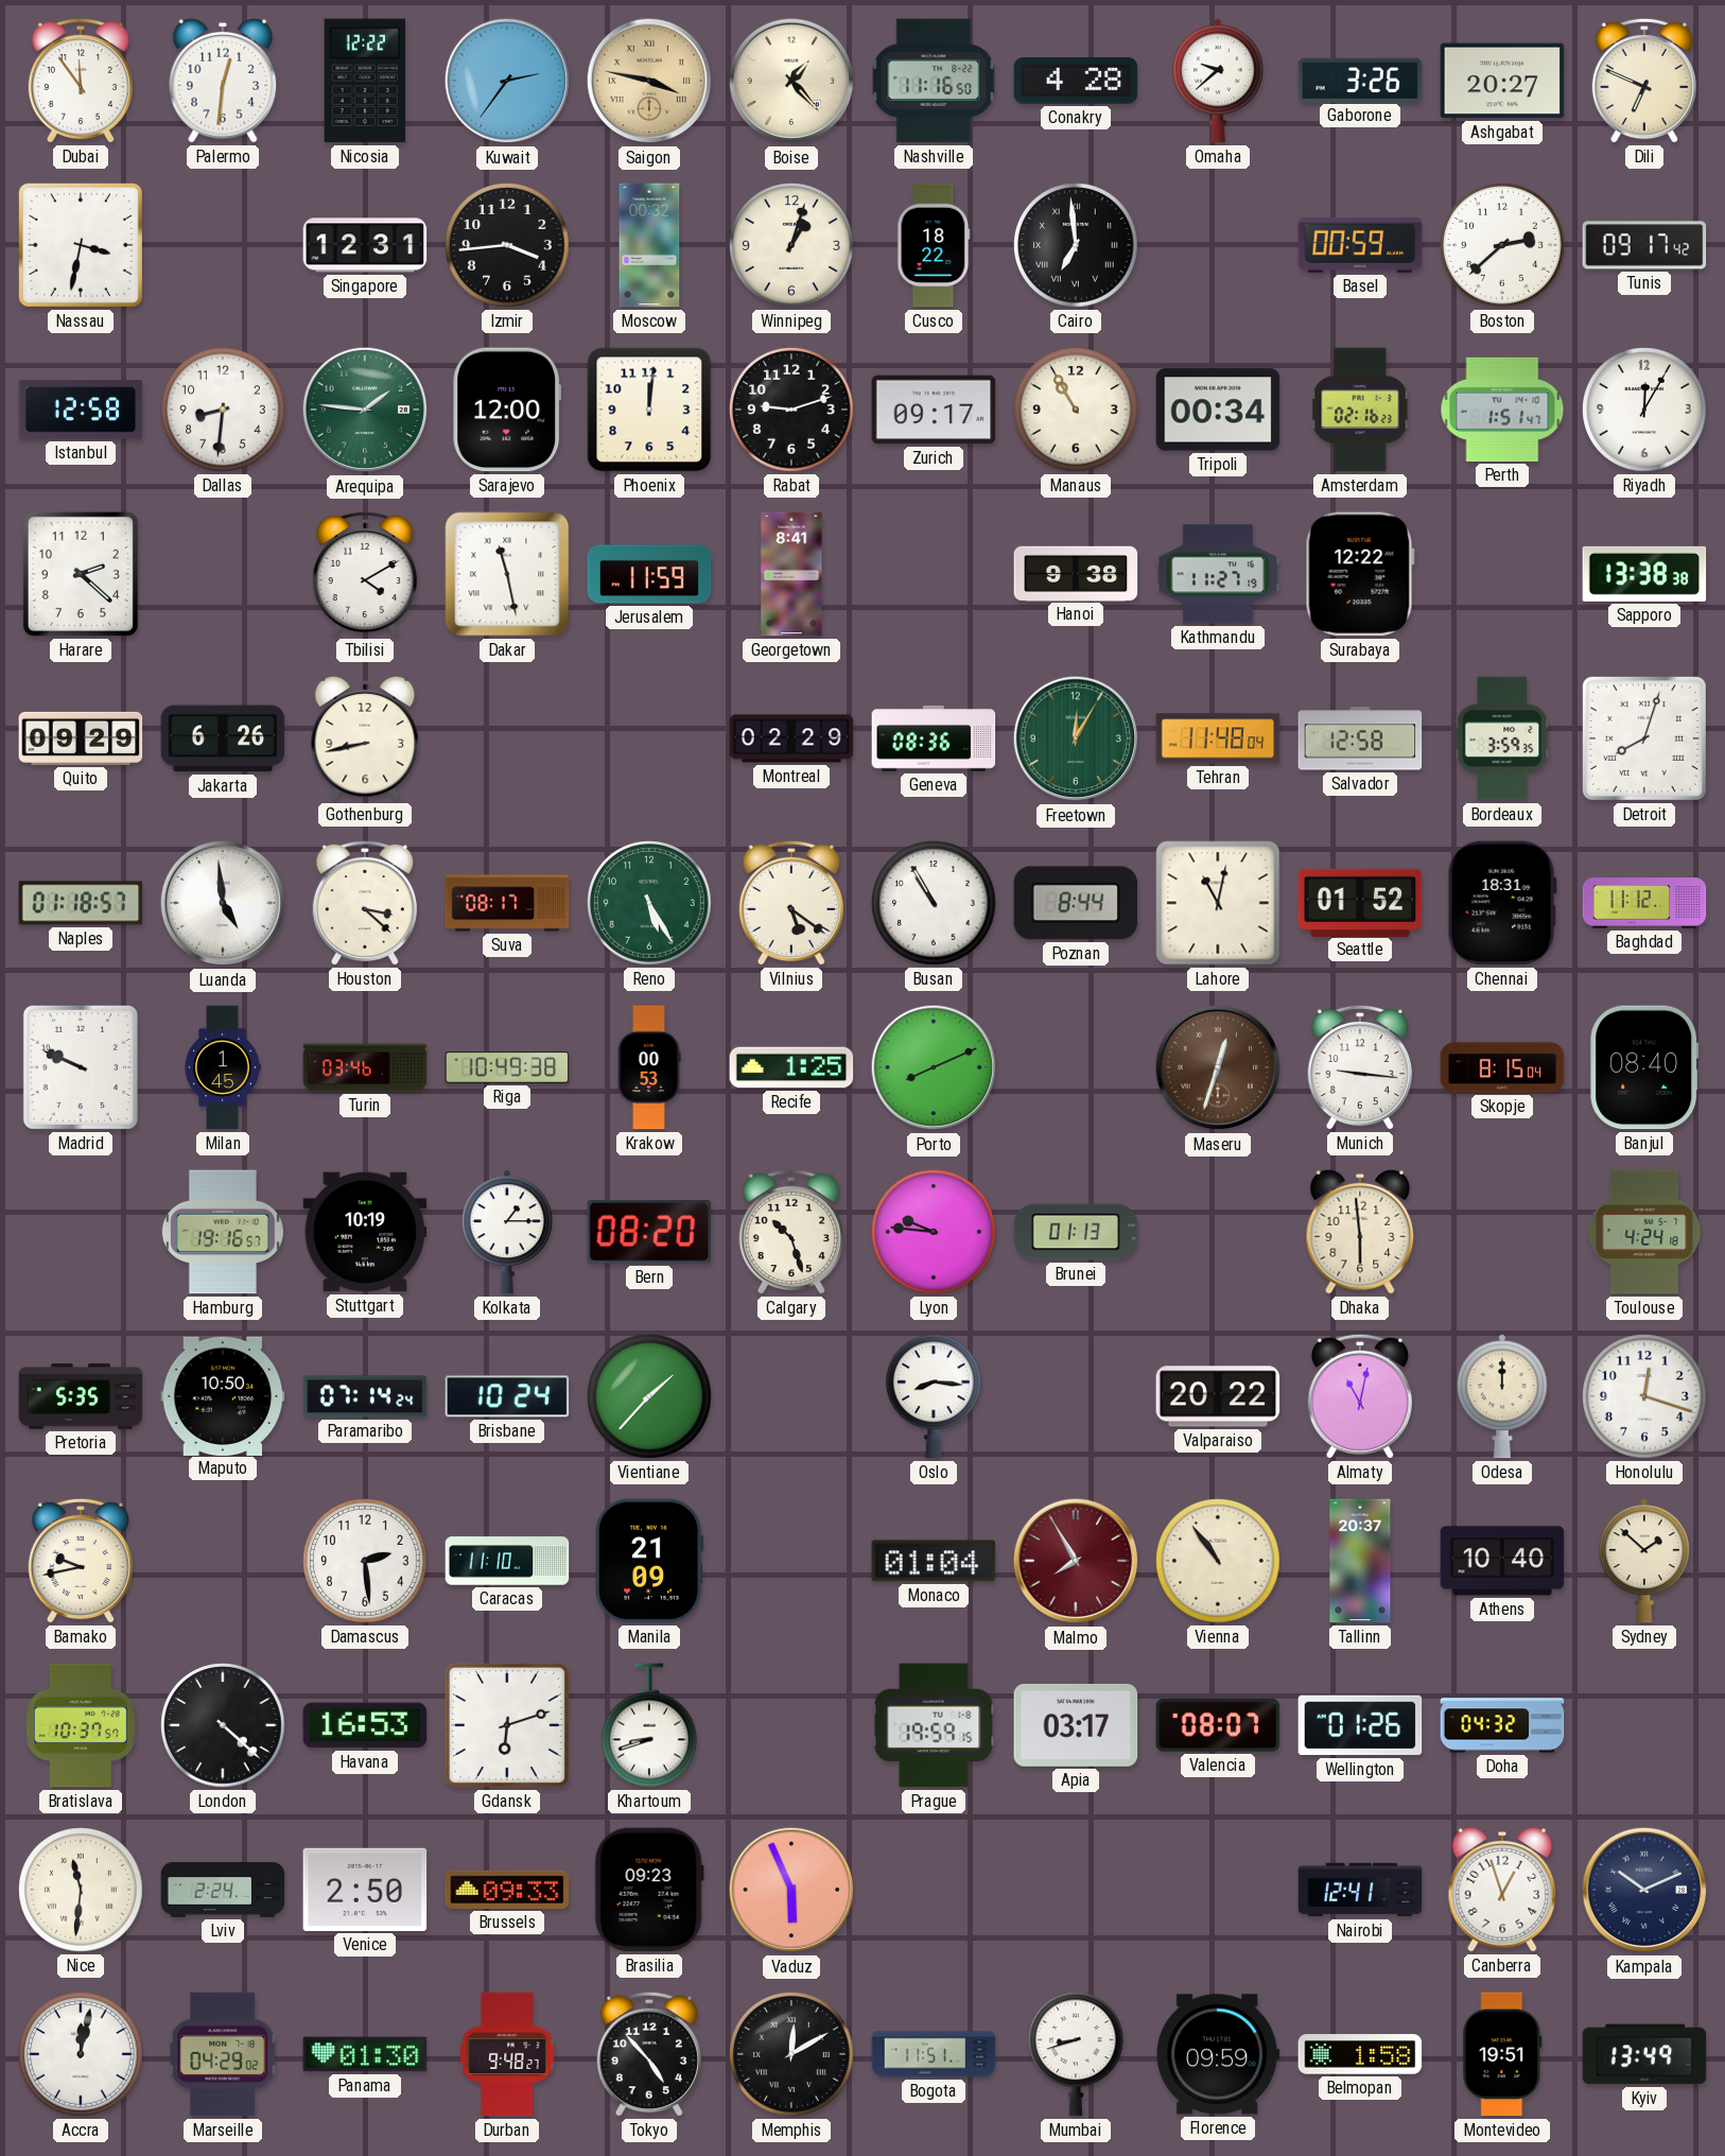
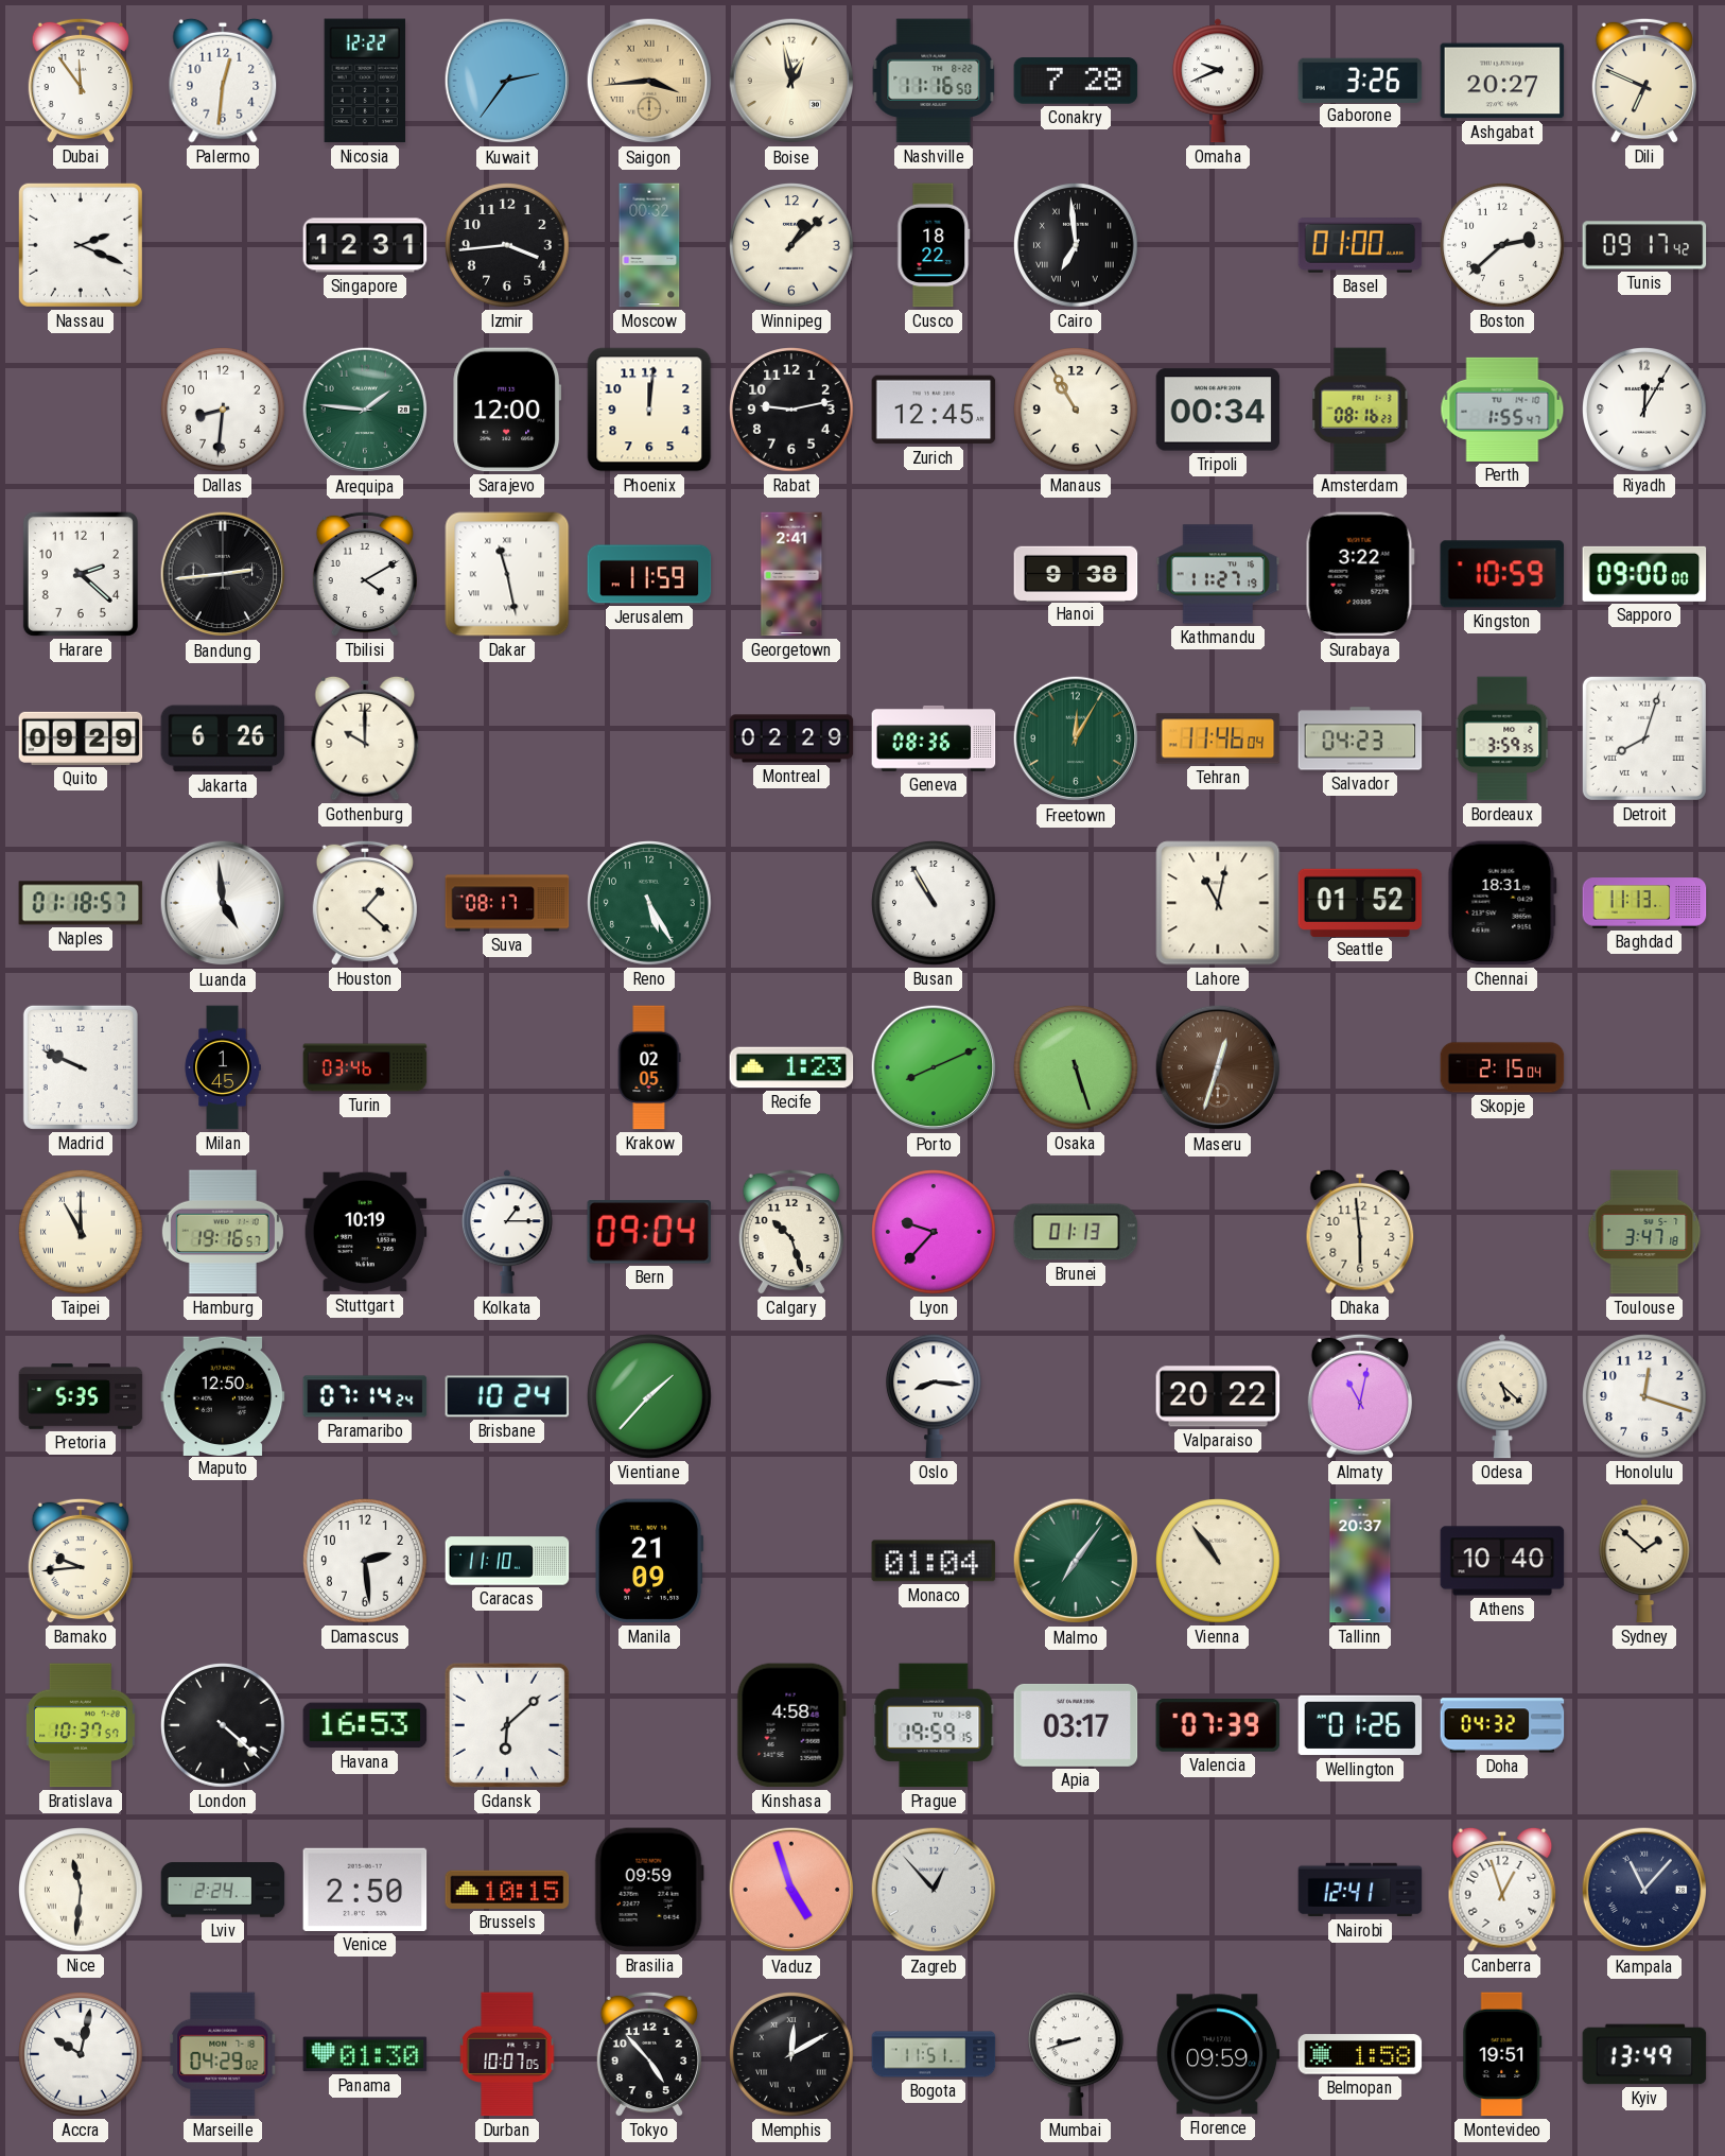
Saigon: 3:47 -> 3:44 (649, 81)
Boise: 1:23 -> 12:58 (791, 81)
Conakry: 4:28 -> 7:28 (1076, 81)
Omaha: 9:38 -> 9:41 (1218, 81)
Nassau: 3:32 -> 2:19 (81, 245)
Winnipeg: 1:03 -> 1:08 (791, 245)
Basel: 00:59 -> 01:00 (1360, 246)
Istanbul: 12:58 -> none (81, 410)
Rabat: 9:12 -> 9:13 (791, 410)
Zurich: 09:17 -> 12:45 (934, 410)
Amsterdam: 02:16 -> 08:16 (1360, 410)
Perth: 1:51 -> 1:55 (1502, 410)
Bandung: none -> 2:44 (223, 574)
Georgetown: 8:41 -> 2:41 (791, 574)
Surabaya: 12:22 -> 3:22 (1360, 574)
Kingston: none -> 10:59 (1502, 574)
Sapporo: 13:38 -> 09:00 (1644, 574)
Gothenburg: 8:43 -> 10:00 (365, 738)
Tehran: 11:48 -> 11:46 (1218, 738)
Salvador: 12:58 -> 04:23 (1360, 738)
Houston: 3:22 -> 1:22 (365, 903)
Vilnius: 5:21 -> none (791, 903)
Poznan: 8:44 -> none (1076, 903)
Baghdad: 11:12 -> 11:13 (1644, 903)
Riga: 10:49 -> none (507, 1068)
Krakow: 00:53 -> 02:05 (649, 1067)
Recife: 1:25 -> 1:23 (791, 1067)
Osaka: none -> 5:27 (1076, 1067)
Munich: 9:16 -> none (1360, 1067)
Skopje: 8:15 -> 2:15 (1502, 1067)
Banjul: 08:40 -> none (1644, 1067)
Taipei: none -> 11:00 (81, 1232)
Bern: 08:20 -> 09:04 (649, 1232)
Lyon: 9:46 -> 9:37 (934, 1232)
Toulouse: 4:24 -> 3:47 (1644, 1232)
Maputo: 10:50 -> 12:50 (223, 1395)
Odesa: 12:00 -> 5:22 (1502, 1396)
Bamako: 9:43 -> 9:44 (81, 1561)
Malmo: 7:55 -> 7:06 (1076, 1561)
Malmo dial: burgundy -> green (1076, 1561)
Gdansk: 6:12 -> 6:08 (507, 1725)
Khartoum: 8:42 -> none (650, 1725)
Kinshasa: none -> 4:58 (791, 1725)
Valencia: 08:07 -> 07:39 (1218, 1726)
Brussels: 09:33 -> 10:15 (507, 1890)
Brasilia: 09:23 -> 09:59 (649, 1890)
Vaduz: 5:56 -> 4:57 (791, 1890)
Zagreb: none -> 12:53 (934, 1890)
Kampala: 10:11 -> 11:07 (1644, 1890)
Accra: 12:02 -> 10:02 (81, 2054)
Durban: 9:48 -> 10:07 (507, 2054)
